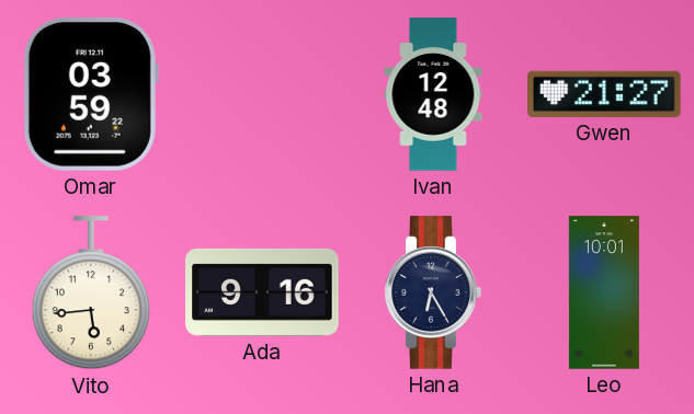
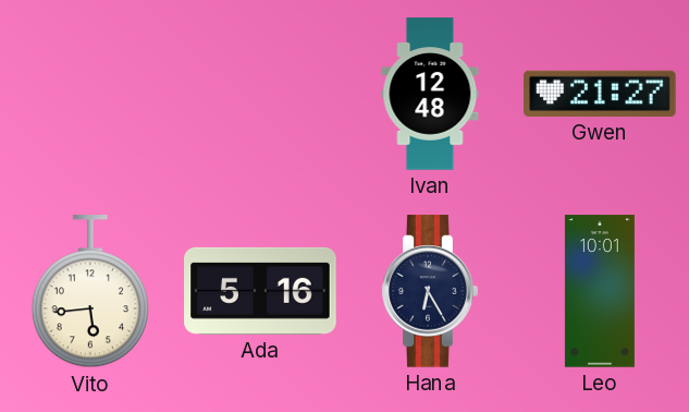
Omar: 03:59 -> none (91, 94)
Ada: 9:16 -> 5:16 (260, 291)
